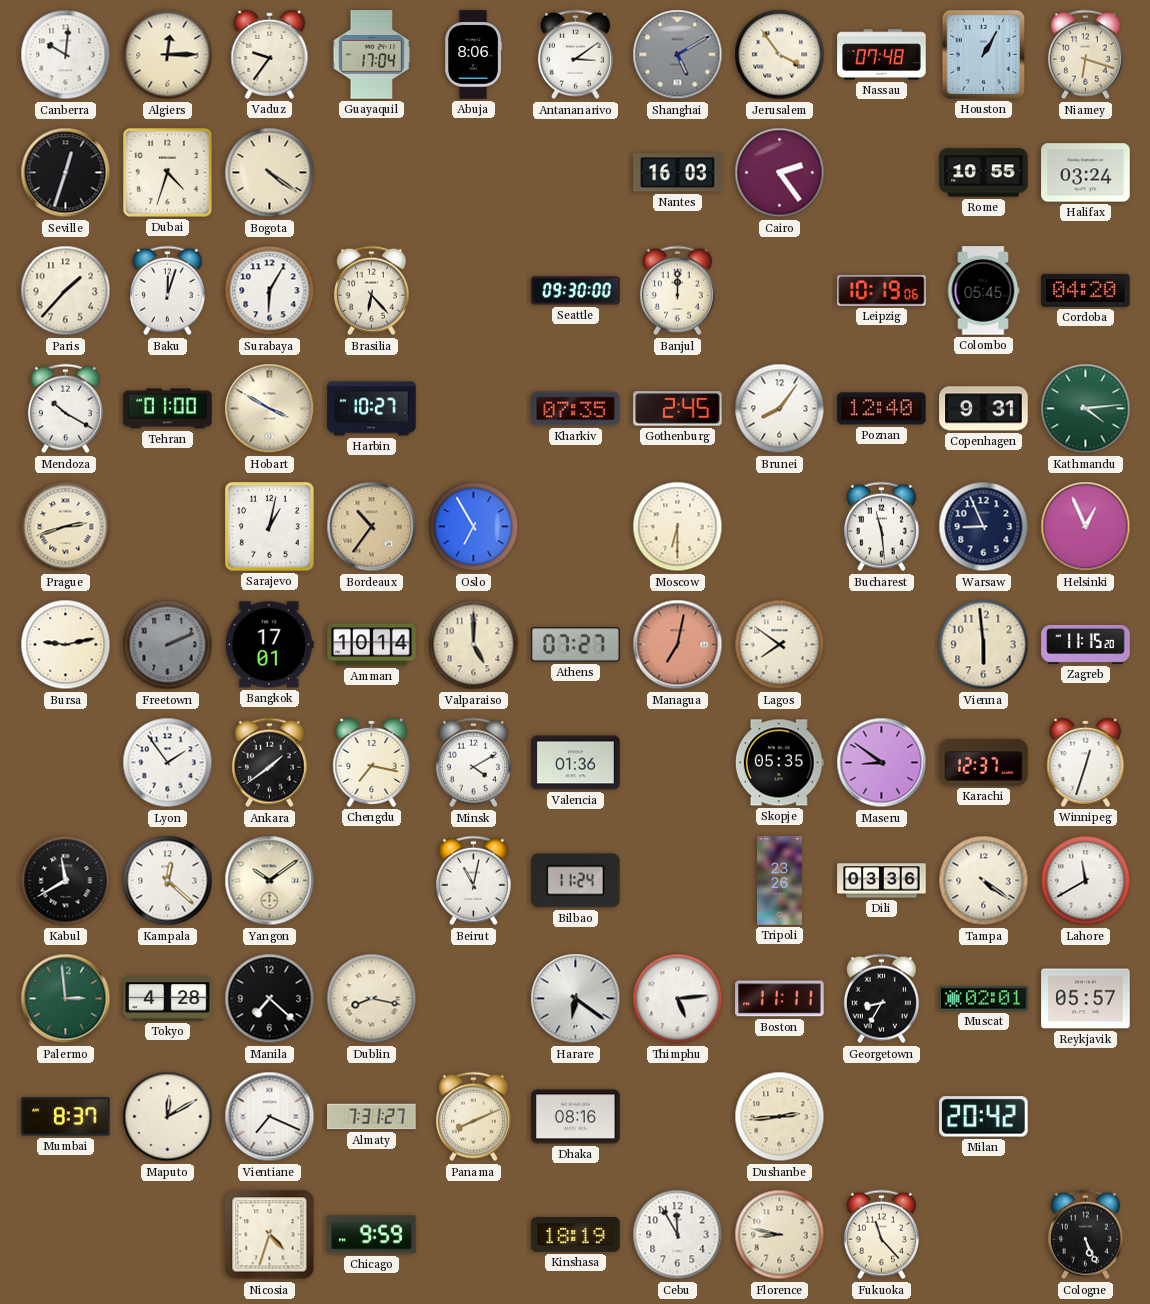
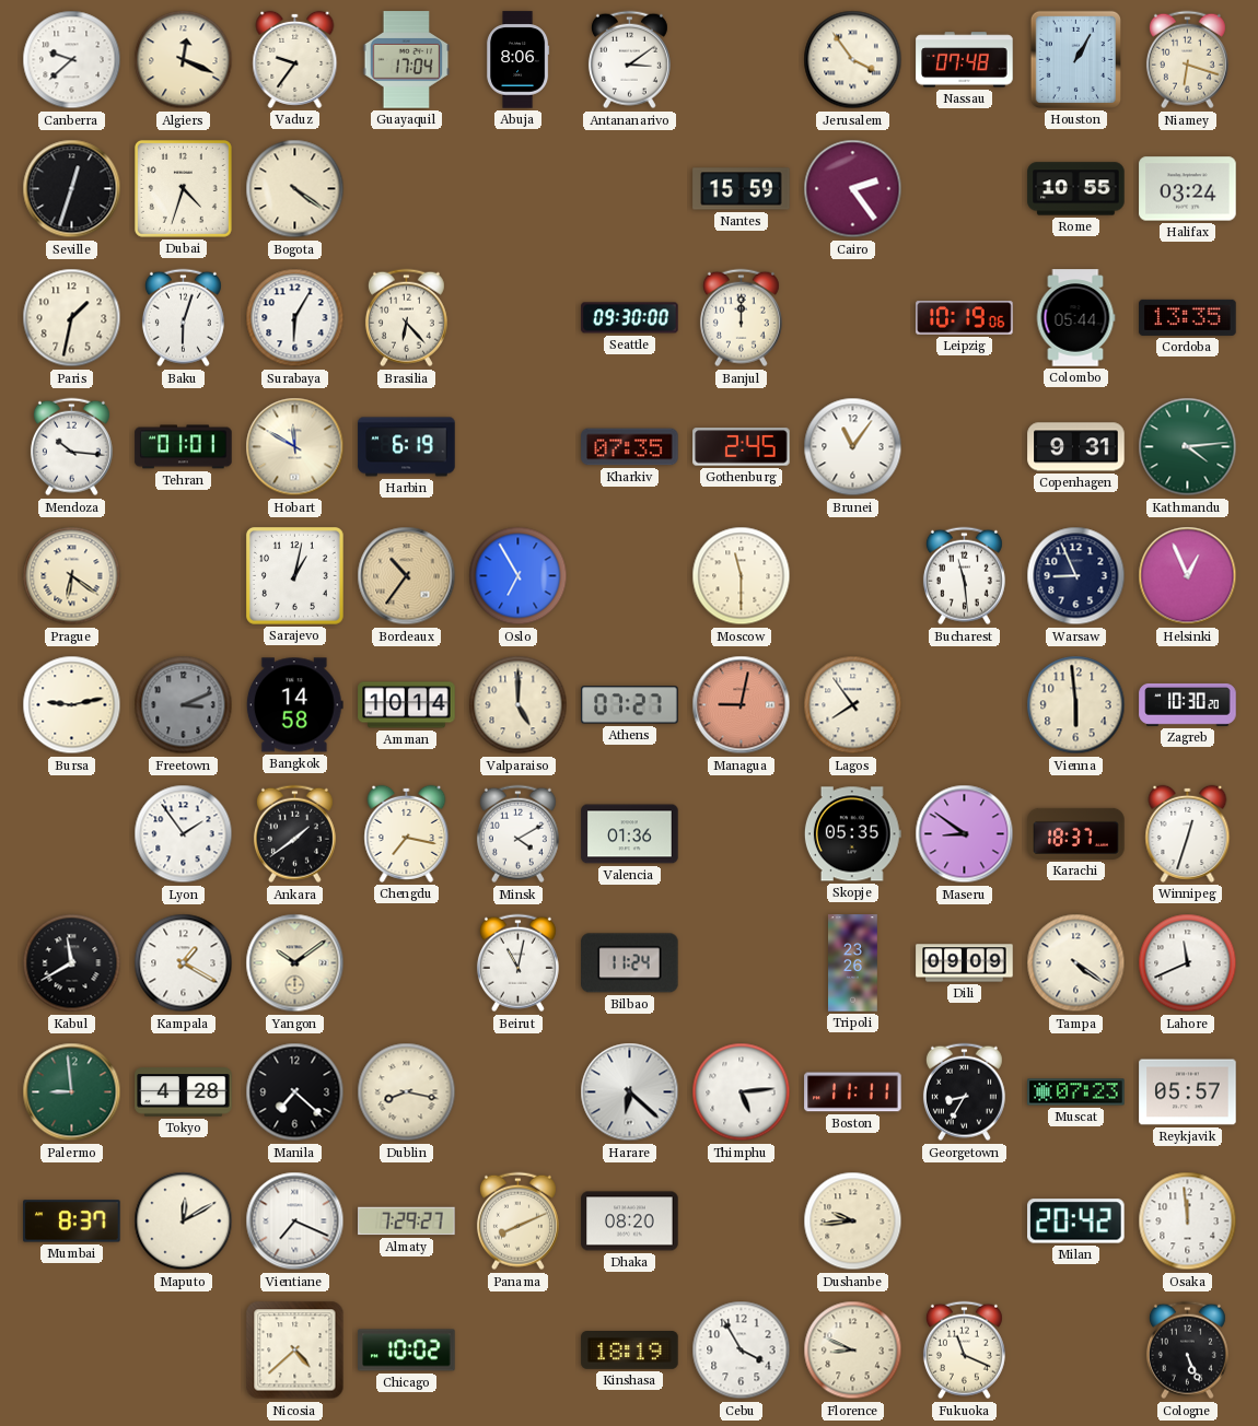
Canberra: 10:01 -> 9:38 (72, 60)
Algiers: 12:15 -> 12:19 (184, 60)
Shanghai: 5:10 -> none (678, 55)
Nantes: 16:03 -> 15:59 (742, 189)
Paris: 1:37 -> 1:32 (72, 318)
Baku: 12:03 -> 6:03 (183, 318)
Colombo: 05:45 -> 05:44 (1075, 318)
Cordoba: 04:20 -> 13:35 (1188, 317)
Mendoza: 10:20 -> 10:16 (71, 447)
Tehran: 01:00 -> 01:01 (184, 447)
Hobart: 3:50 -> 11:50 (295, 447)
Harbin: 10:27 -> 6:19 (407, 447)
Brunei: 8:06 -> 11:06 (853, 447)
Poznan: 12:40 -> none (882, 409)
Prague: 2:42 -> 6:21 (72, 576)
Moscow: 6:30 -> 11:30 (742, 576)
Freetown: 2:11 -> 3:11 (184, 705)
Bangkok: 17:01 -> 14:58 (294, 705)
Managua: 7:02 -> 9:02 (742, 705)
Lagos: 7:51 -> 7:54 (853, 705)
Zagreb: 11:15 -> 10:30 (1188, 704)
Karachi: 12:37 -> 18:37 (1076, 833)
Kampala: 12:22 -> 1:20 (184, 963)
Dili: 03:36 -> 09:09 (965, 963)
Lahore: 11:40 -> 11:41 (1188, 963)
Palermo: 2:59 -> 8:59 (72, 1092)
Harare: 6:21 -> 6:22 (630, 1092)
Muscat: 02:01 -> 07:23 (1076, 1092)
Almaty: 7:31 -> 7:29 (407, 1222)
Dhaka: 08:16 -> 08:20 (630, 1222)
Dushanbe: 2:44 -> 9:44 (853, 1222)
Osaka: none -> 11:59 (1188, 1222)
Nicosia: 4:33 -> 4:38 (295, 1351)
Chicago: 9:59 -> 10:02 (407, 1351)
Cebu: 11:55 -> 3:55 (742, 1351)
Florence: 8:47 -> 8:49 (853, 1351)
Fukuoka: 11:23 -> 11:19 (964, 1351)
